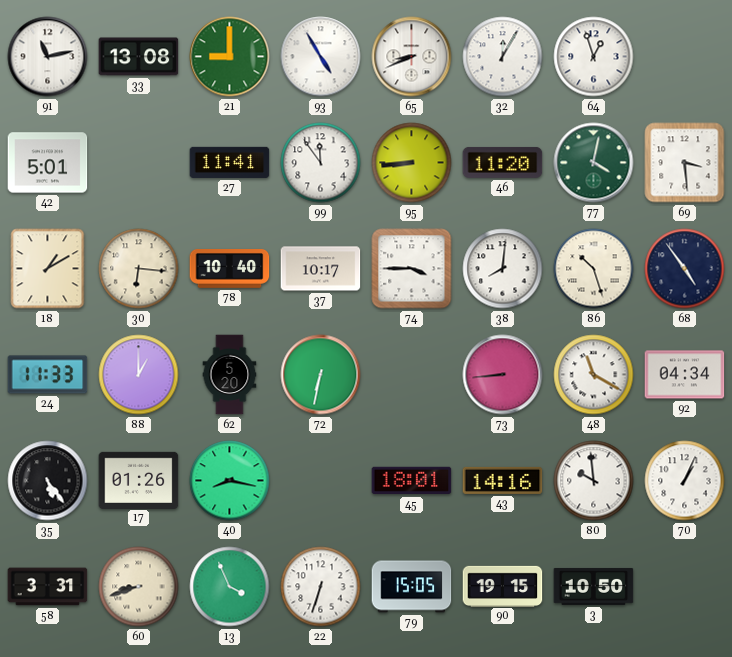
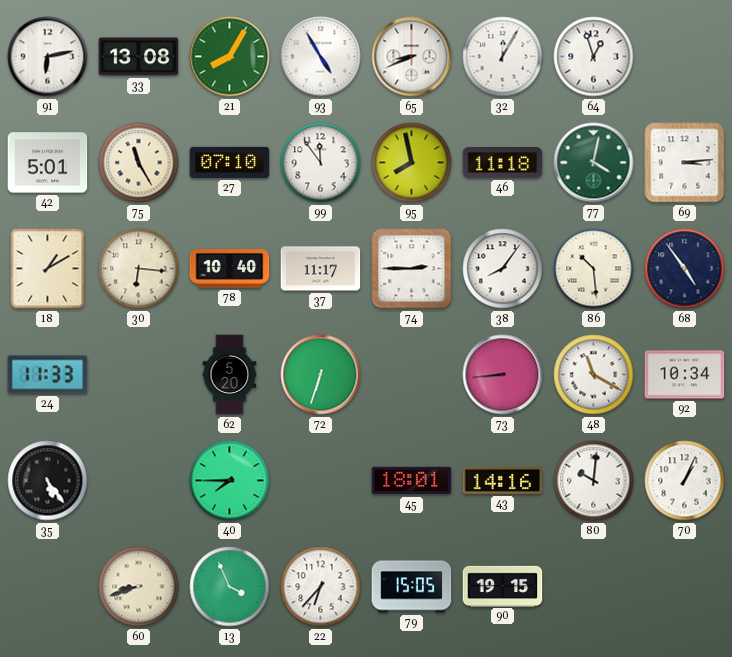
91: 11:13 -> 6:13 (48, 57)
21: 9:00 -> 8:05 (230, 57)
75: none -> 11:25 (139, 163)
27: 11:41 -> 07:10 (230, 162)
95: 8:44 -> 7:58 (412, 163)
46: 11:20 -> 11:18 (503, 162)
69: 3:29 -> 3:14 (685, 163)
37: 10:17 -> 11:17 (321, 269)
74: 3:45 -> 2:45 (412, 269)
38: 8:01 -> 8:06 (503, 269)
86: 10:27 -> 10:29 (594, 269)
88: 1:00 -> none (139, 375)
72: 6:32 -> 6:33 (321, 375)
92: 04:34 -> 10:34 (685, 375)
17: 01:26 -> none (139, 480)
40: 8:17 -> 7:45 (230, 481)
80: 9:59 -> 10:01 (594, 481)
58: 3:31 -> none (48, 587)
22: 6:33 -> 6:37 (321, 587)
3: 10:50 -> none (594, 586)
